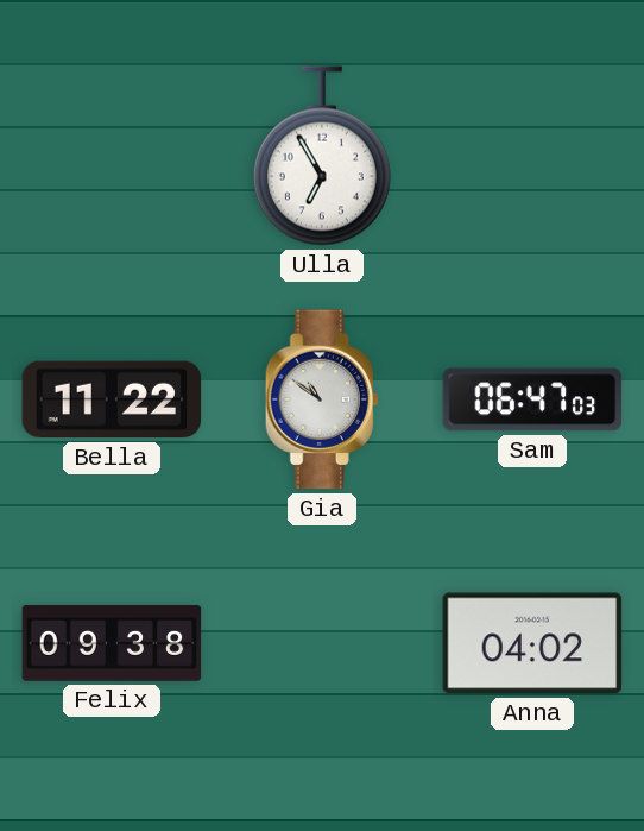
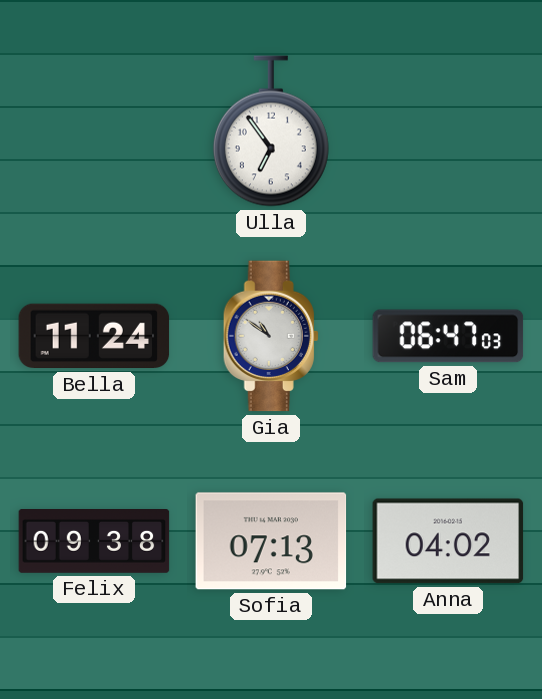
Ulla: 6:55 -> 6:54 (271, 131)
Bella: 11:22 -> 11:24 (94, 336)
Sofia: none -> 07:13 (271, 541)
